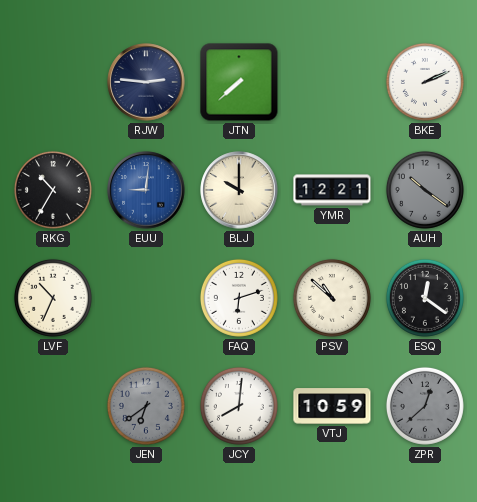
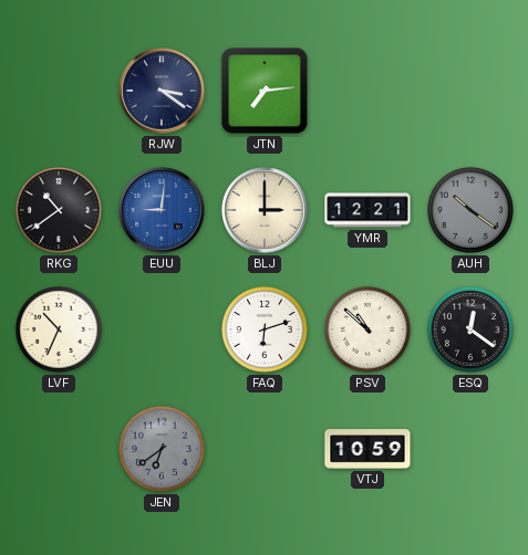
RJW: 2:46 -> 3:21 (162, 91)
JTN: 7:38 -> 7:14 (265, 91)
BKE: 2:11 -> none (425, 82)
RKG: 10:35 -> 10:39 (59, 210)
BLJ: 10:00 -> 3:00 (265, 210)
JCY: 8:01 -> none (239, 406)
ZPR: 12:38 -> none (425, 406)
